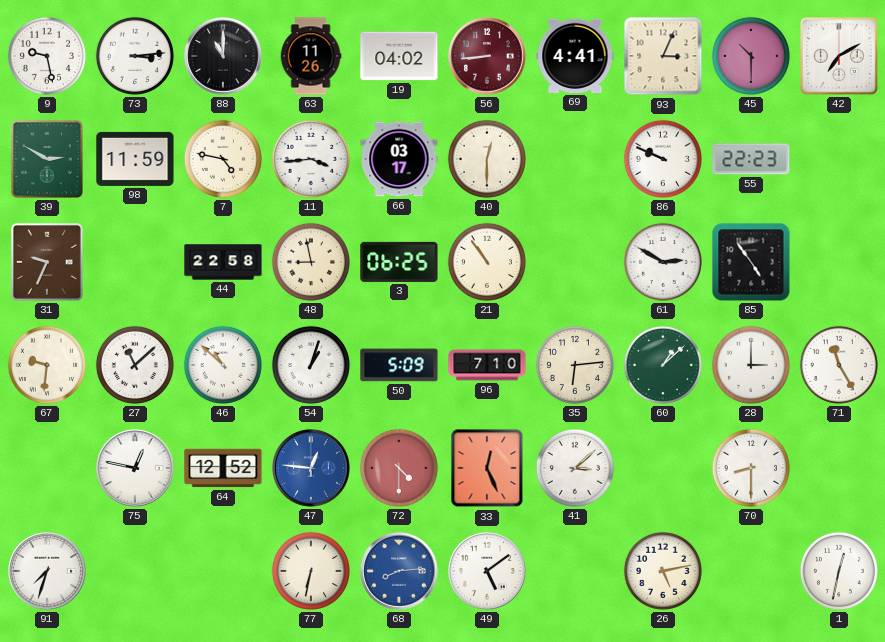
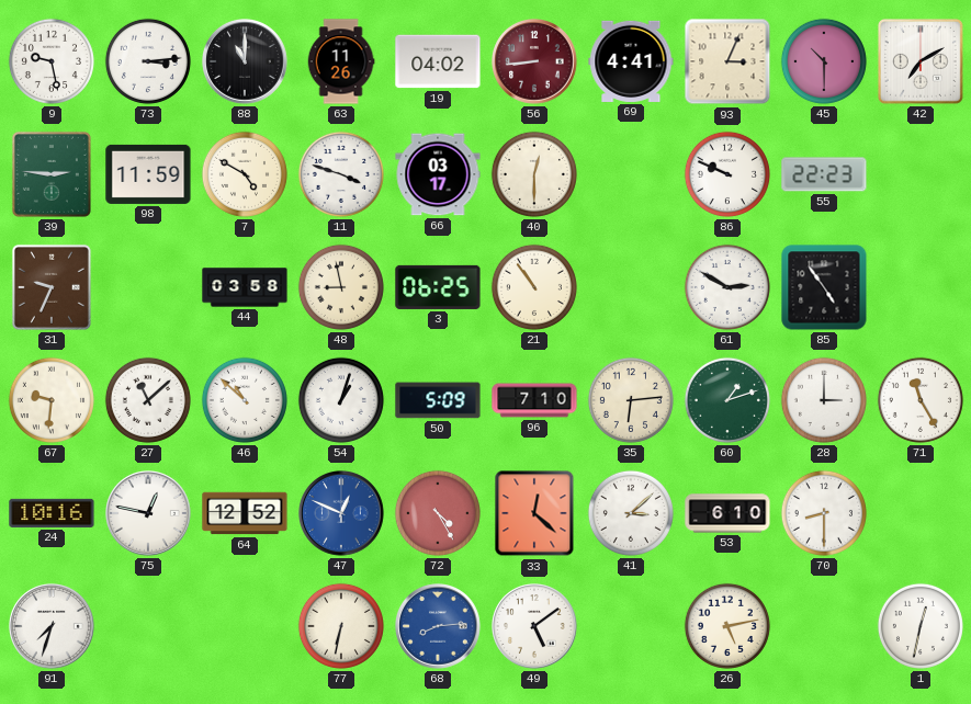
39: 2:50 -> 2:46 (52, 174)
7: 4:47 -> 4:50 (245, 174)
11: 3:44 -> 3:48 (341, 174)
44: 22:58 -> 03:58 (245, 287)
60: 1:08 -> 1:12 (727, 400)
24: none -> 10:16 (52, 513)
47: 12:46 -> 12:49 (342, 514)
72: 4:30 -> 4:25 (438, 513)
33: 12:26 -> 12:22 (534, 513)
53: none -> 6:10 (727, 513)
